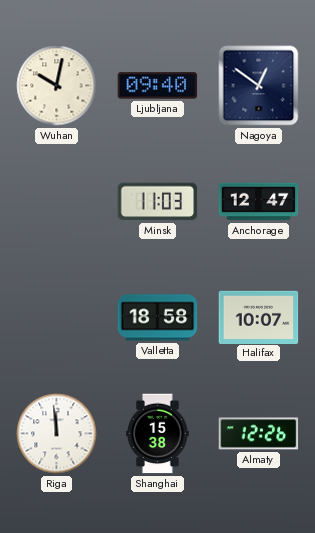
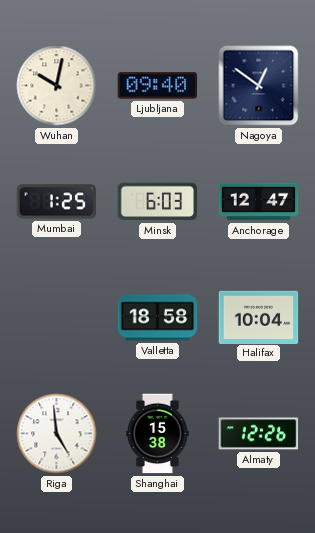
Mumbai: none -> 1:25 (57, 202)
Minsk: 11:03 -> 6:03 (158, 202)
Halifax: 10:07 -> 10:04 (259, 317)
Riga: 11:59 -> 4:59 (57, 434)
